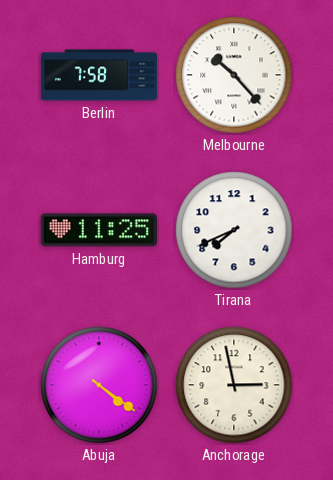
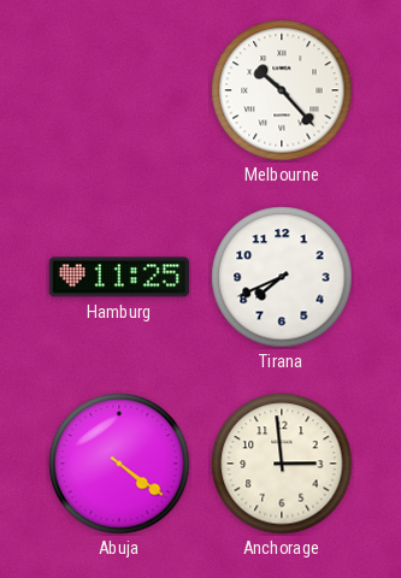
Berlin: 7:58 -> none (99, 75)
Anchorage: 2:58 -> 2:59 (282, 464)
